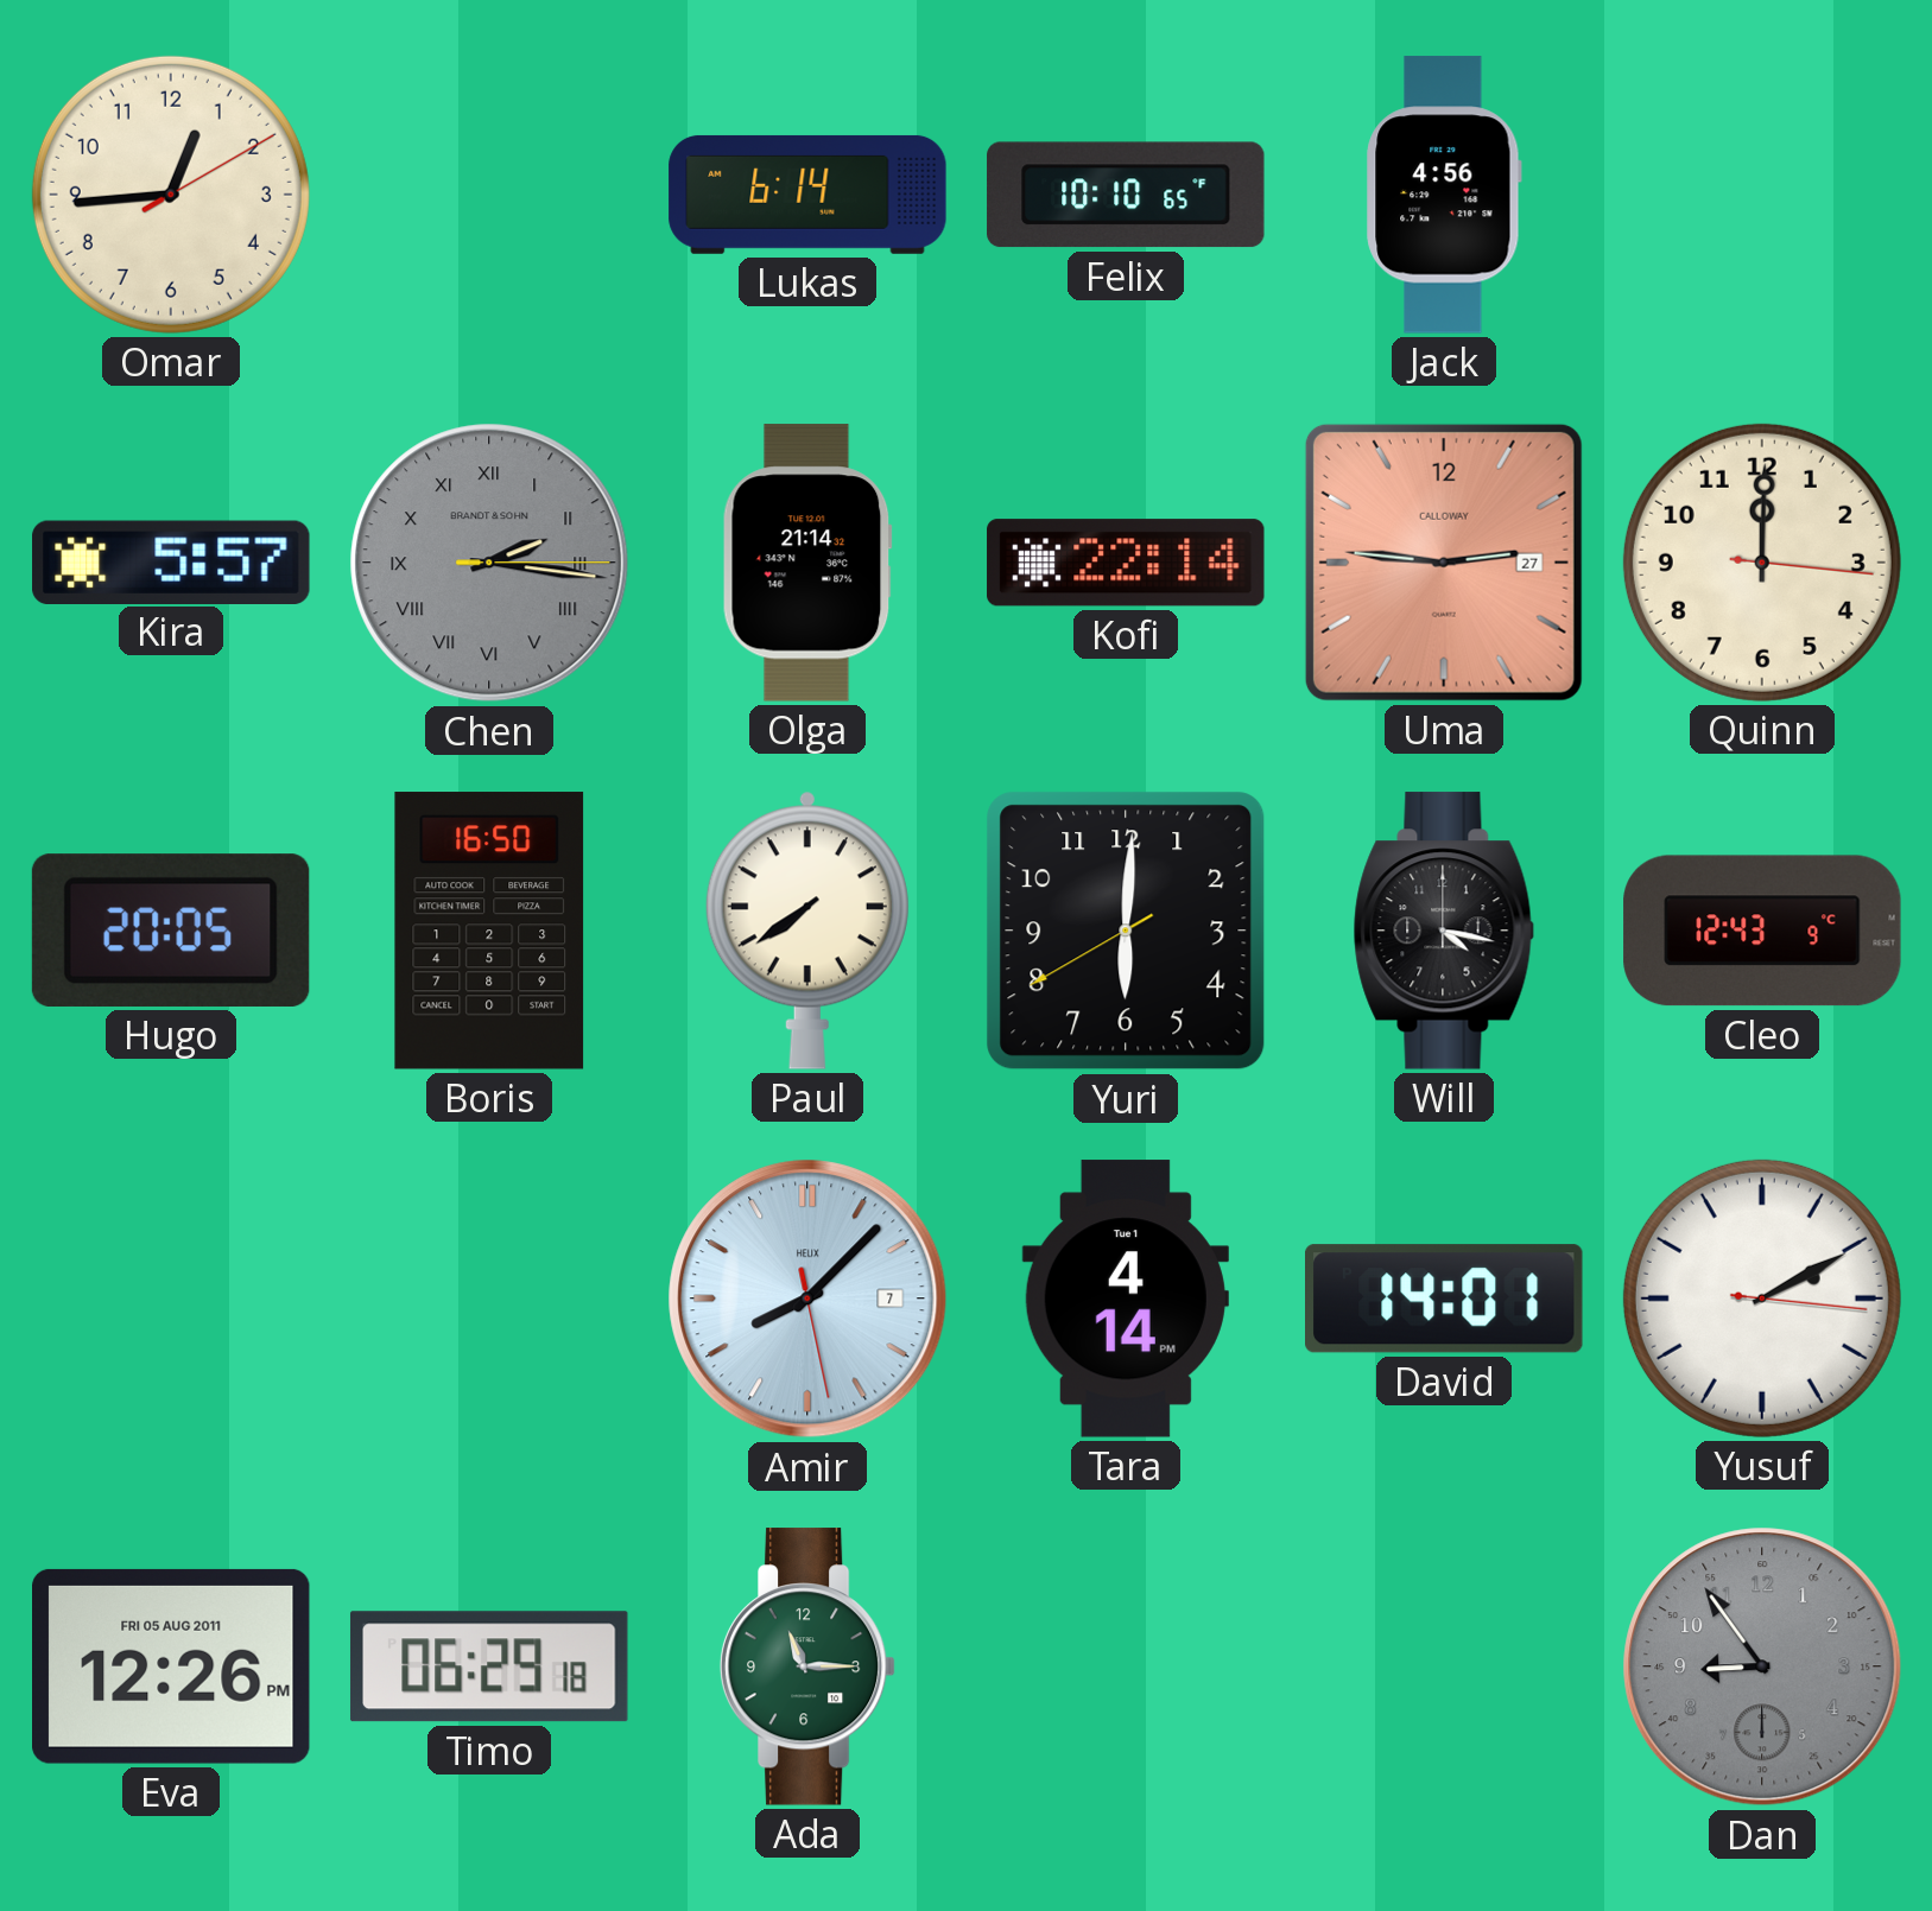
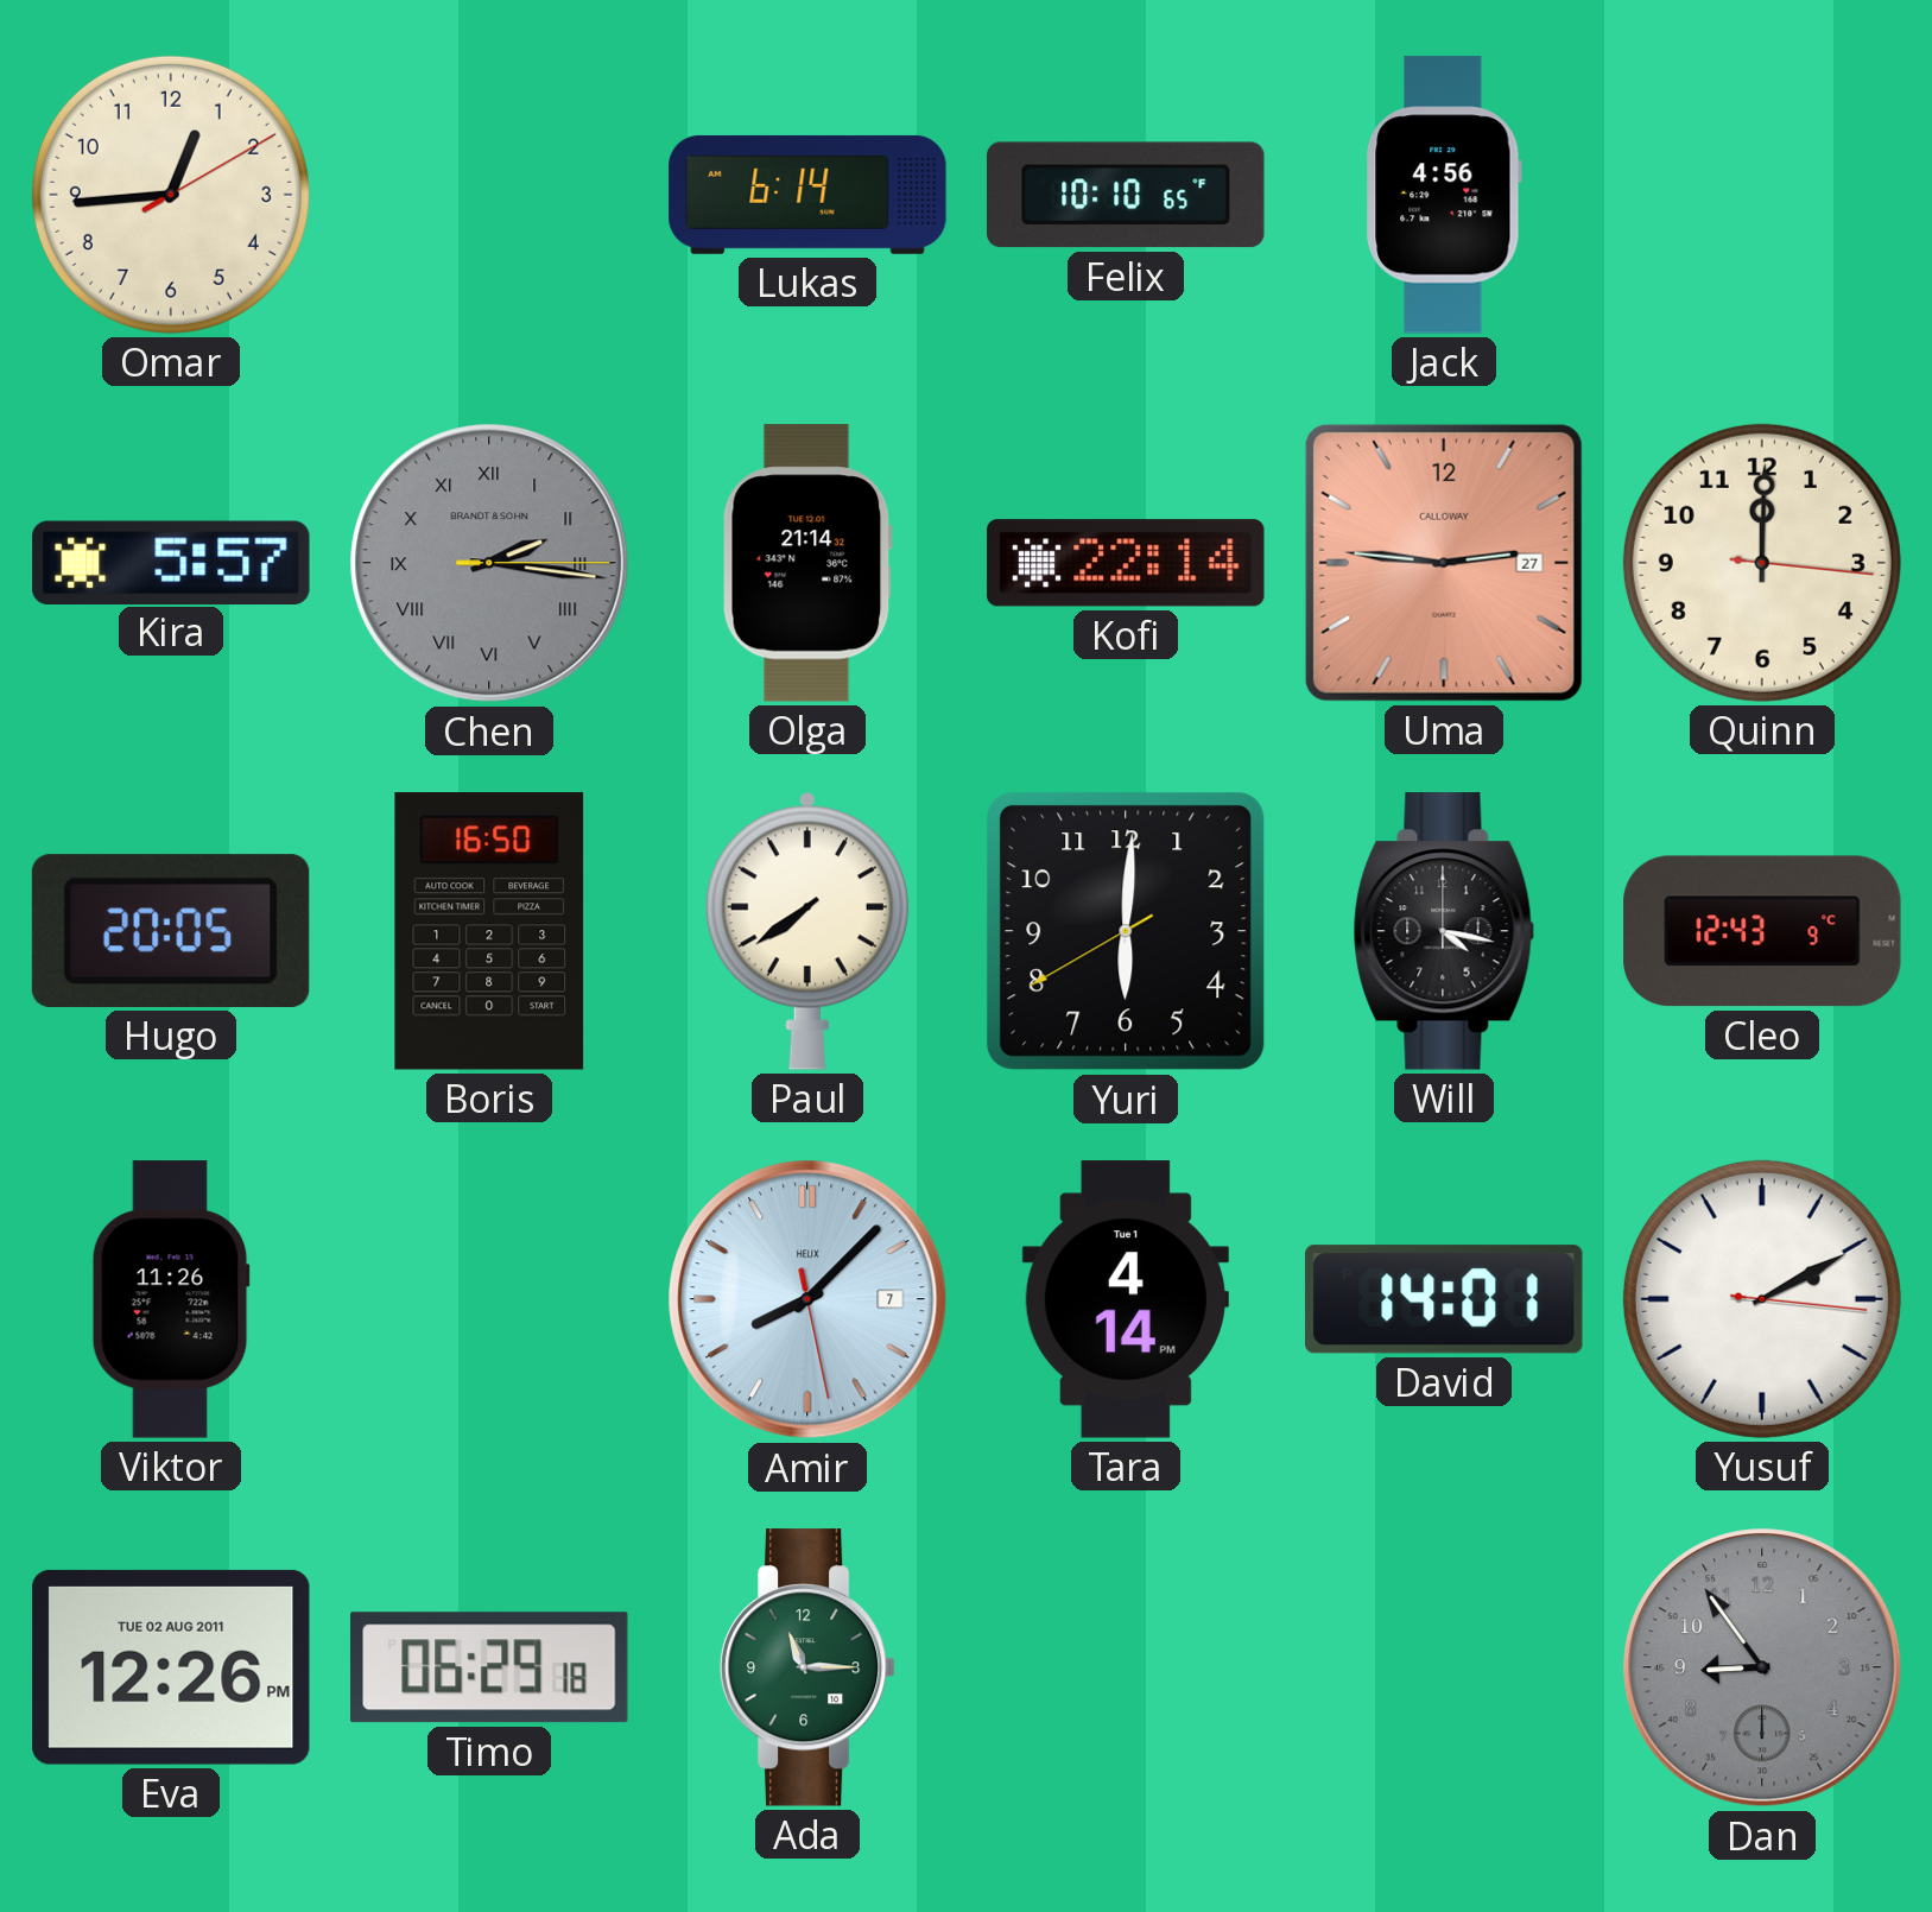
Viktor: none -> 11:26 (171, 1299)
Eva date: FRI 05 AUG 2011 -> TUE 02 AUG 2011 (172, 1667)
